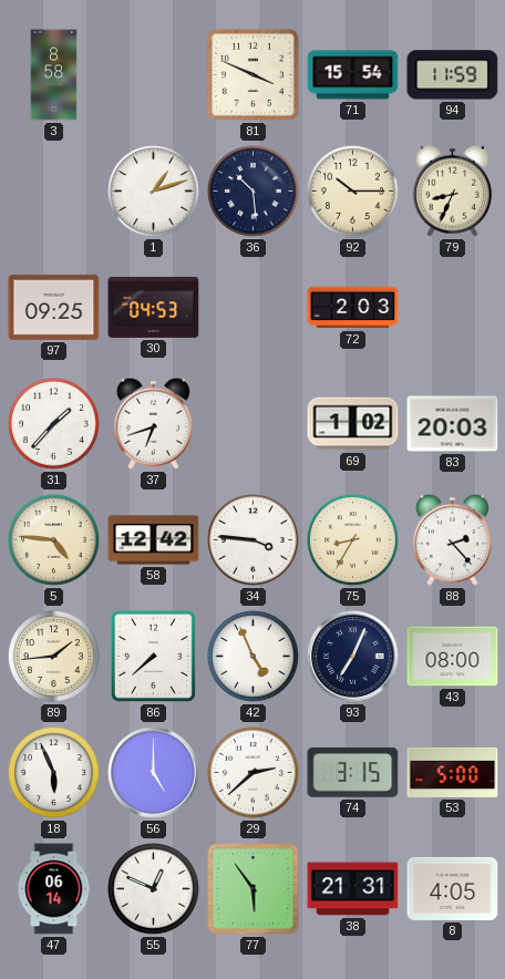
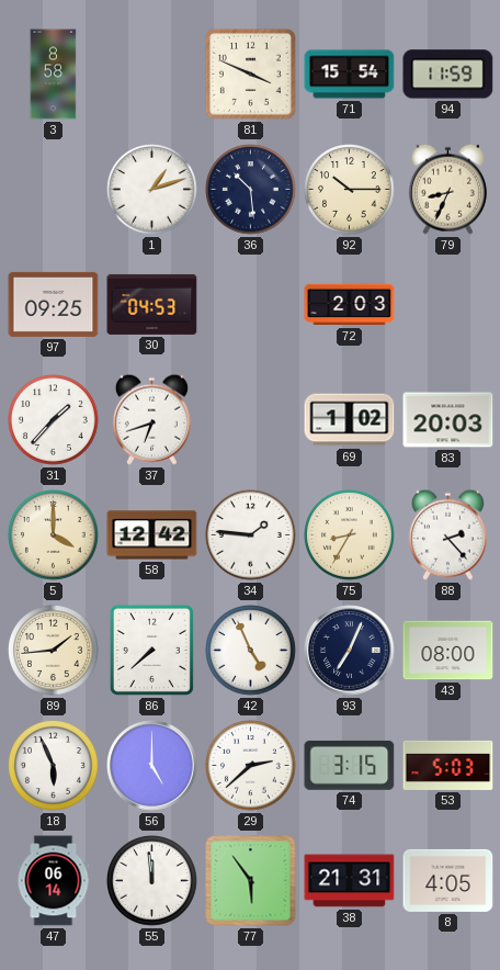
5: 4:46 -> 4:00 (54, 535)
34: 3:46 -> 1:46 (251, 535)
53: 5:00 -> 5:03 (448, 765)
55: 12:49 -> 11:59 (152, 881)
